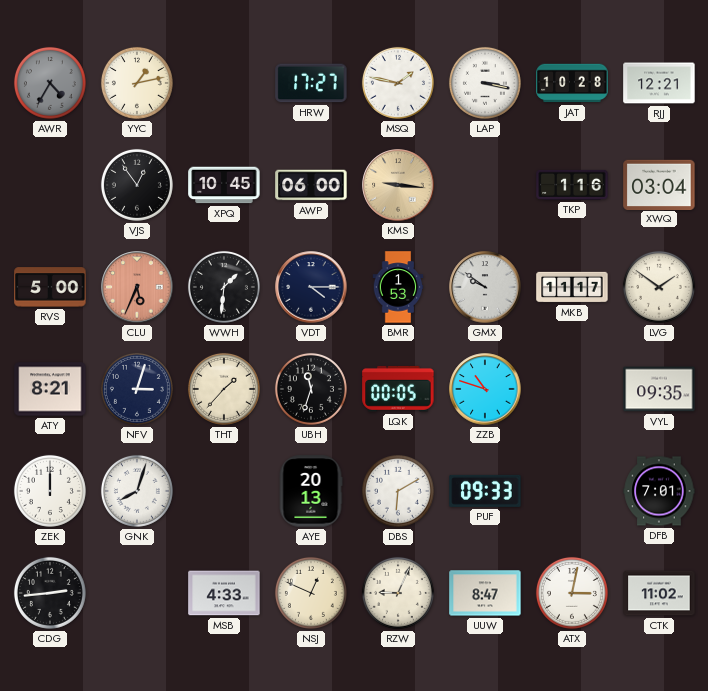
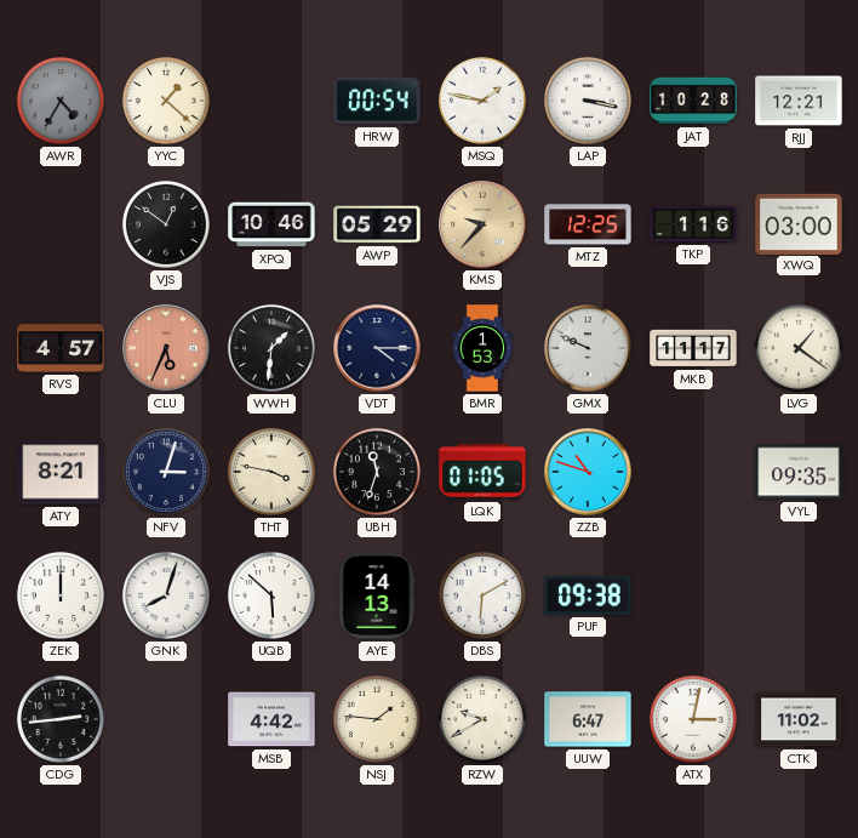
YYC: 1:13 -> 1:22 (166, 101)
HRW: 17:27 -> 00:54 (377, 101)
VJS: 12:54 -> 12:51 (166, 224)
XPQ: 10:45 -> 10:46 (271, 224)
AWP: 06:00 -> 05:29 (377, 224)
KMS: 9:16 -> 9:37 (482, 224)
MTZ: none -> 12:25 (588, 224)
XWQ: 03:04 -> 03:00 (799, 223)
RVS: 5:00 -> 4:57 (61, 348)
GMX: 9:51 -> 9:49 (588, 348)
LVG: 1:51 -> 1:21 (799, 348)
THT: 1:37 -> 3:47 (271, 472)
LQK: 00:05 -> 01:05 (482, 472)
UQB: none -> 5:52 (271, 595)
AYE: 20:13 -> 14:13 (377, 595)
PUF: 09:33 -> 09:38 (588, 595)
DFB: 7:01 -> none (659, 491)
MSB: 4:33 -> 4:42 (271, 719)
NSJ: 12:49 -> 1:46 (377, 719)
RZW: 9:04 -> 9:40 (482, 719)
UUW: 8:47 -> 6:47 (588, 719)
